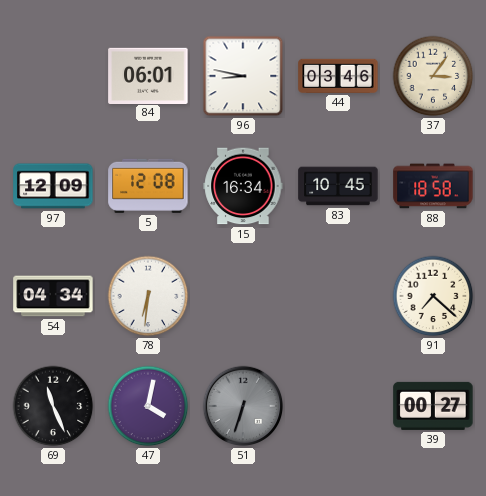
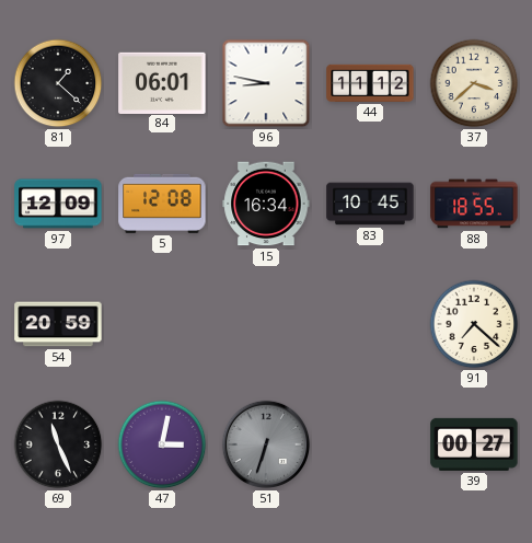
81: none -> 1:22 (58, 83)
44: 03:46 -> 11:12 (370, 83)
37: 3:06 -> 3:38 (474, 83)
88: 18:58 -> 18:55 (474, 204)
54: 04:34 -> 20:59 (58, 324)
78: 6:31 -> none (148, 296)
47: 4:02 -> 3:02 (162, 444)
